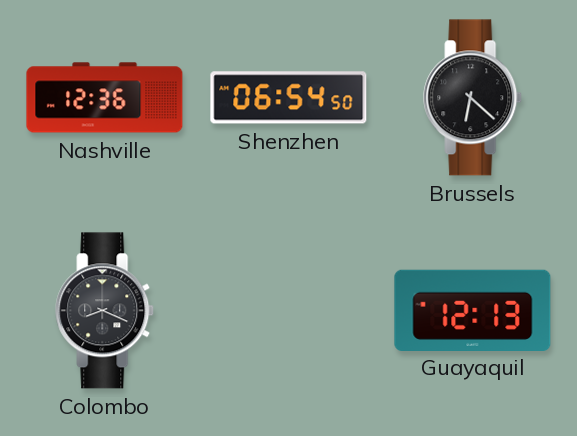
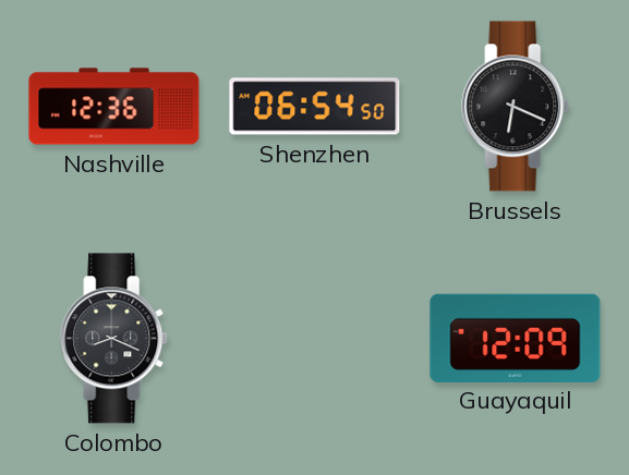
Brussels: 6:22 -> 6:19 (516, 107)
Guayaquil: 12:13 -> 12:09 (516, 338)
